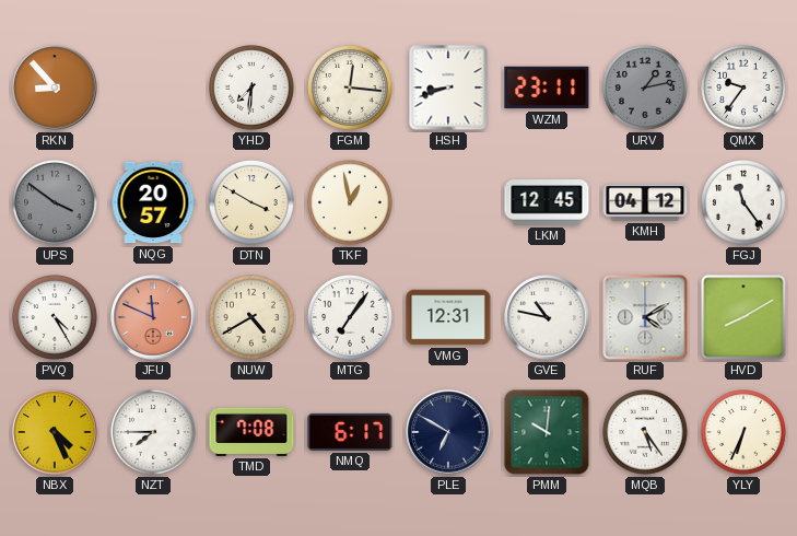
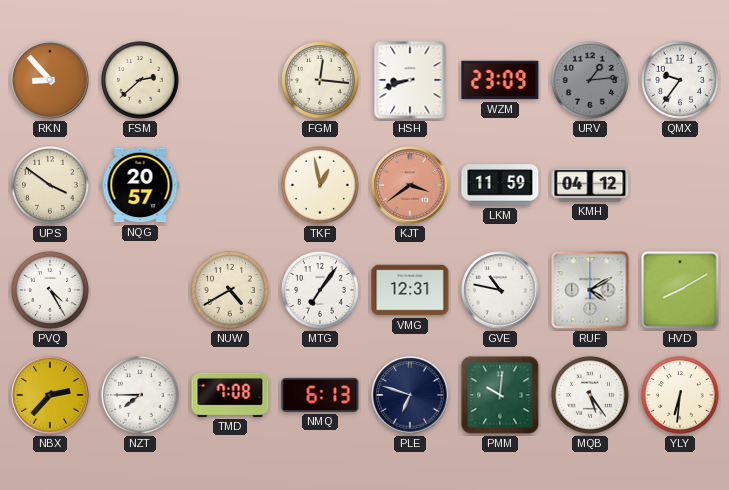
FSM: none -> 2:38 (141, 81)
YHD: 7:31 -> none (253, 89)
WZM: 23:11 -> 23:09 (500, 80)
URV: 1:13 -> 1:14 (591, 81)
UPS dial: grey -> cream (51, 186)
DTN: 3:50 -> none (253, 203)
KJT: none -> 3:39 (410, 185)
LKM: 12:45 -> 11:59 (500, 185)
FGJ: 11:24 -> none (745, 203)
JFU: 11:49 -> none (153, 317)
NBX: 4:26 -> 2:37 (50, 395)
NMQ: 6:17 -> 6:13 (320, 395)
PLE: 6:50 -> 6:48 (410, 395)
YLY: 6:34 -> 6:31 (681, 396)
